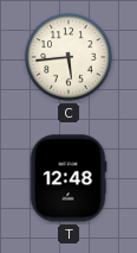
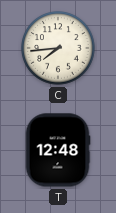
C: 5:44 -> 7:44 (58, 48)
